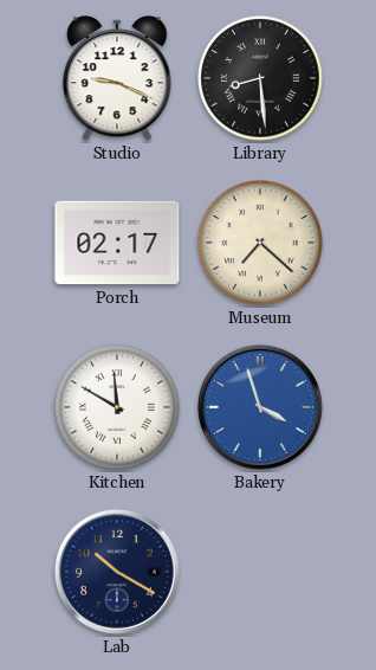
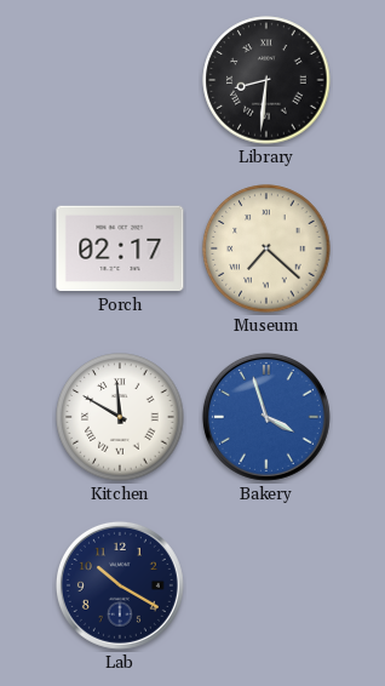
Studio: 9:19 -> none (117, 78)
Library: 8:29 -> 8:31 (266, 80)
